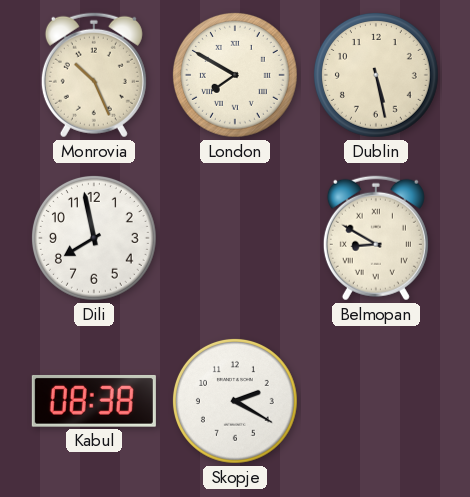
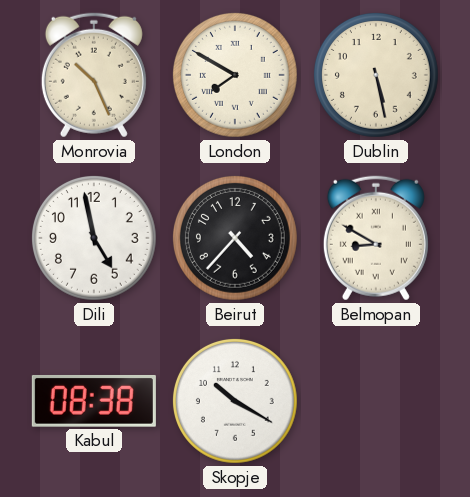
Dili: 7:58 -> 4:58 (94, 238)
Beirut: none -> 4:37 (235, 238)
Skopje: 2:20 -> 10:20 (235, 401)
